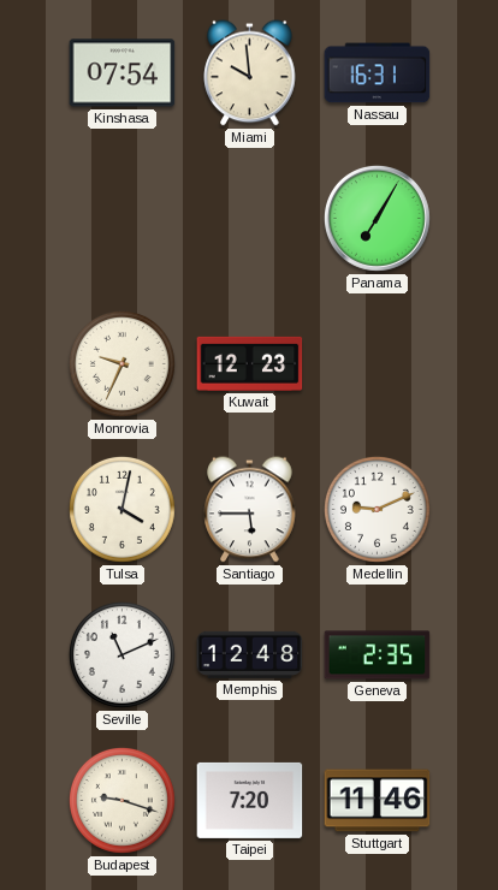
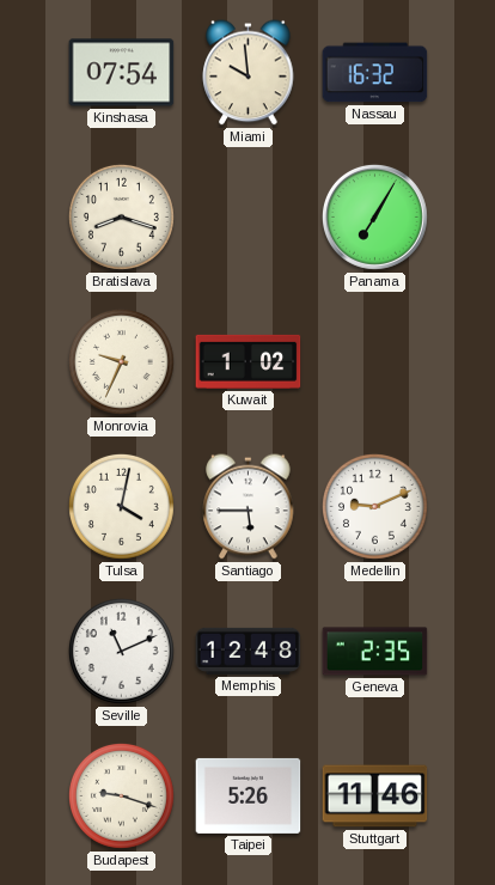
Nassau: 16:31 -> 16:32 (375, 73)
Bratislava: none -> 8:18 (121, 216)
Kuwait: 12:23 -> 1:02 (249, 361)
Taipei: 7:20 -> 5:26 (249, 795)
